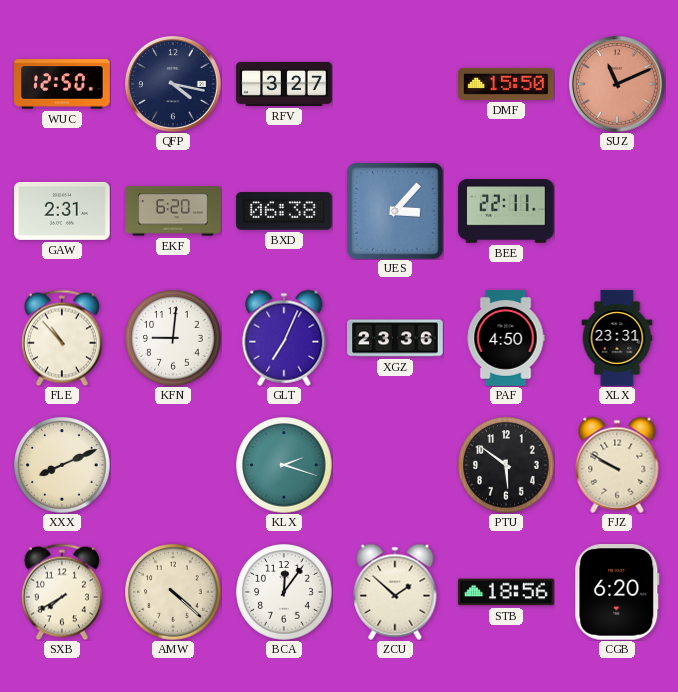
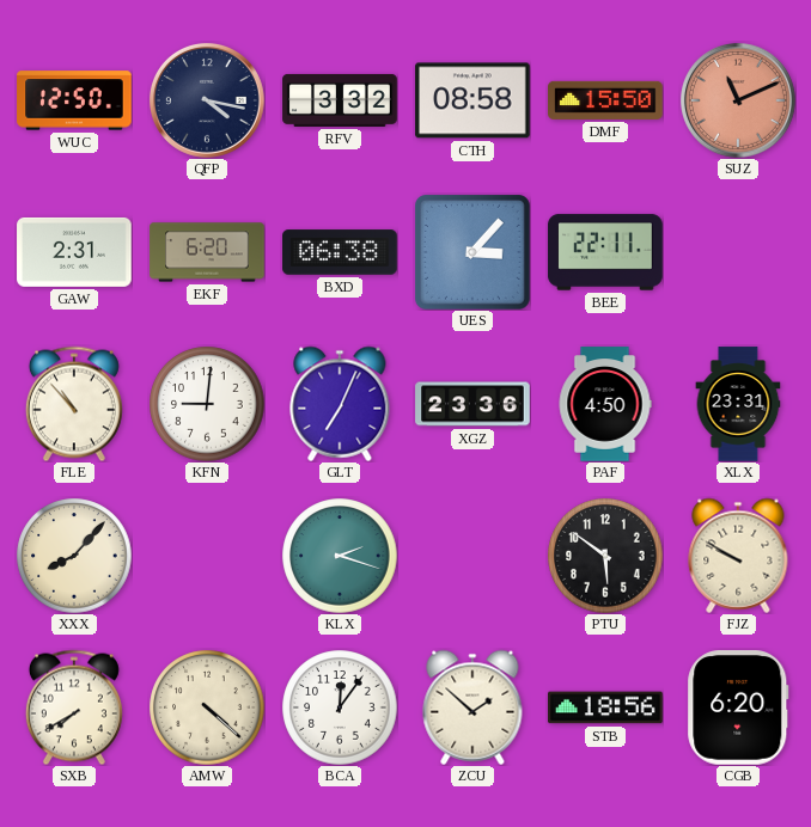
RFV: 3:27 -> 3:32 (340, 100)
CTH: none -> 08:58 (472, 100)
XXX: 8:11 -> 8:07 (74, 556)
